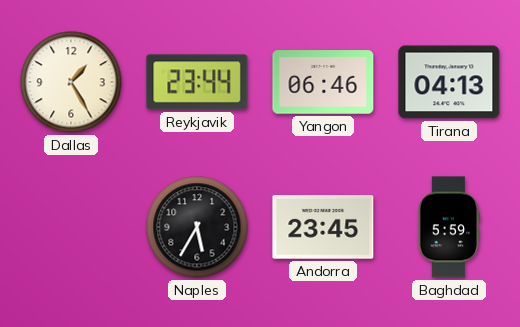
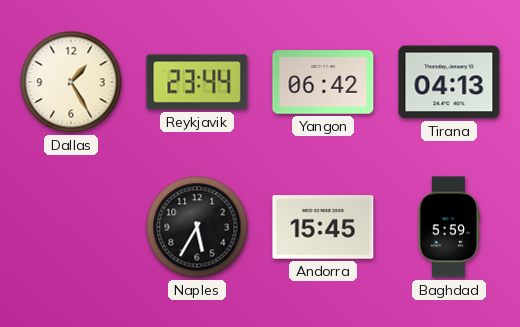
Yangon: 06:46 -> 06:42 (323, 82)
Andorra: 23:45 -> 15:45 (323, 227)
